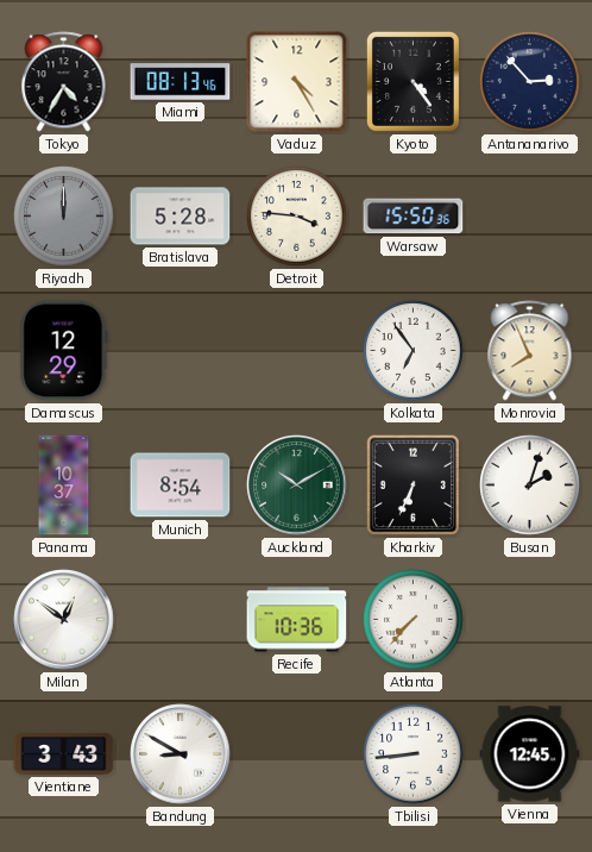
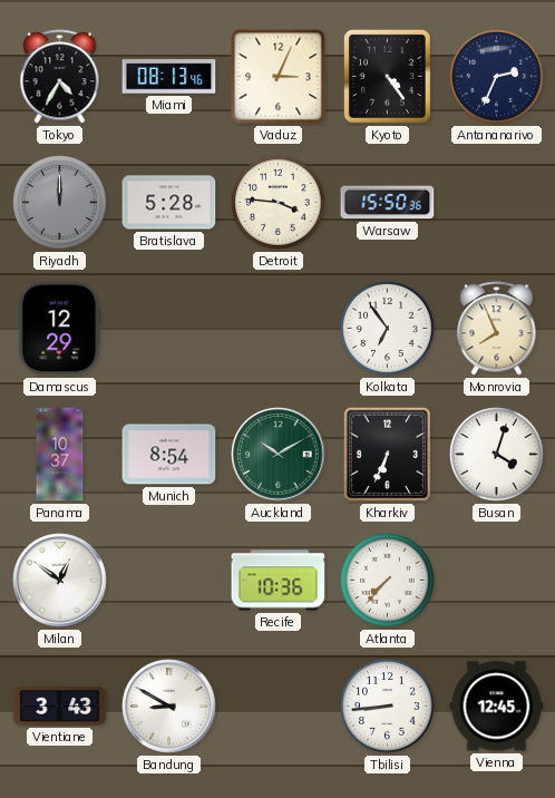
Vaduz: 4:25 -> 3:04 (279, 77)
Antananarivo: 2:53 -> 2:34 (497, 77)
Busan: 2:03 -> 4:03 (497, 455)
